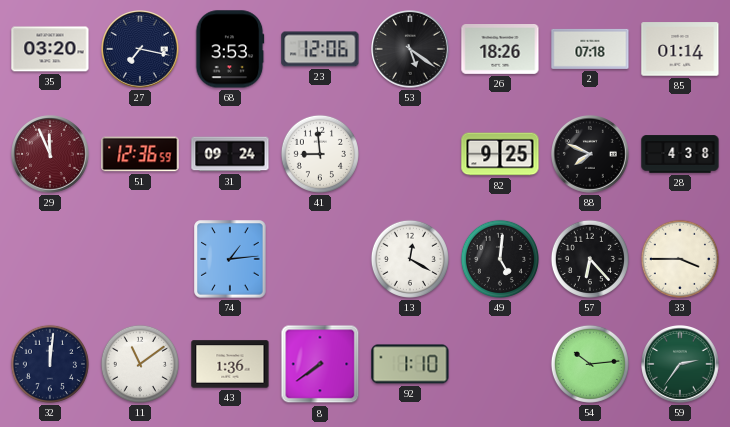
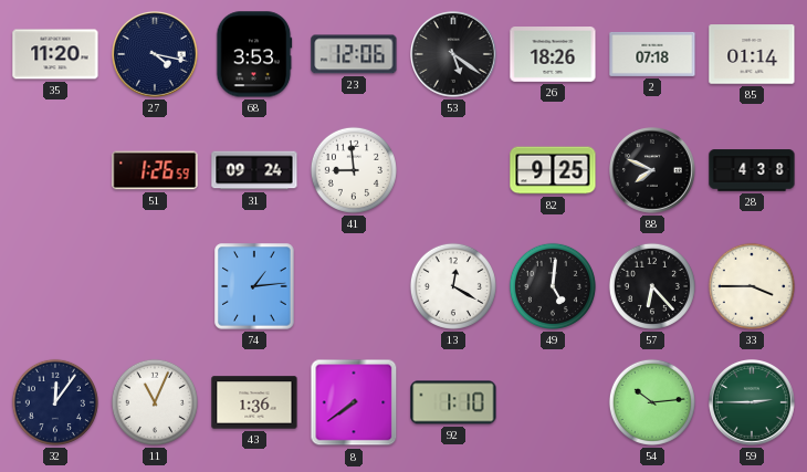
35: 03:20 -> 11:20 (55, 54)
27: 7:17 -> 4:17 (156, 55)
29: 11:56 -> none (51, 155)
51: 12:36 -> 1:26 (155, 170)
32: 12:01 -> 12:06 (55, 402)
11: 11:09 -> 11:04 (155, 402)
59: 2:36 -> 2:45 (753, 403)
